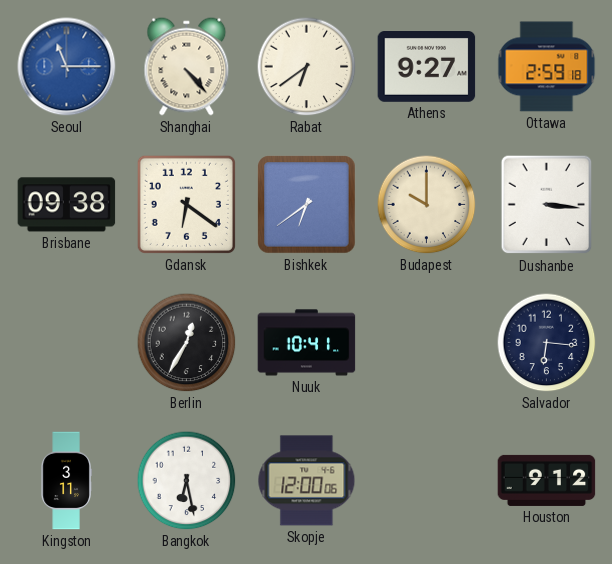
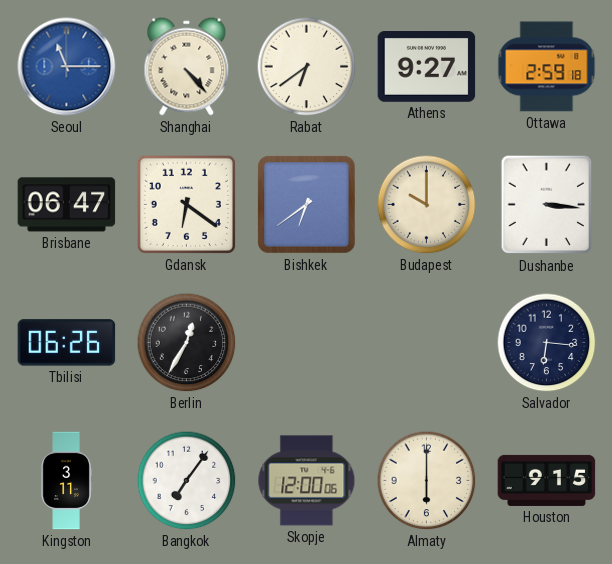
Brisbane: 09:38 -> 06:47 (67, 205)
Tbilisi: none -> 06:26 (67, 343)
Nuuk: 10:41 -> none (307, 343)
Bangkok: 6:28 -> 7:06 (187, 481)
Almaty: none -> 6:00 (427, 481)
Houston: 9:12 -> 9:15 (547, 480)
